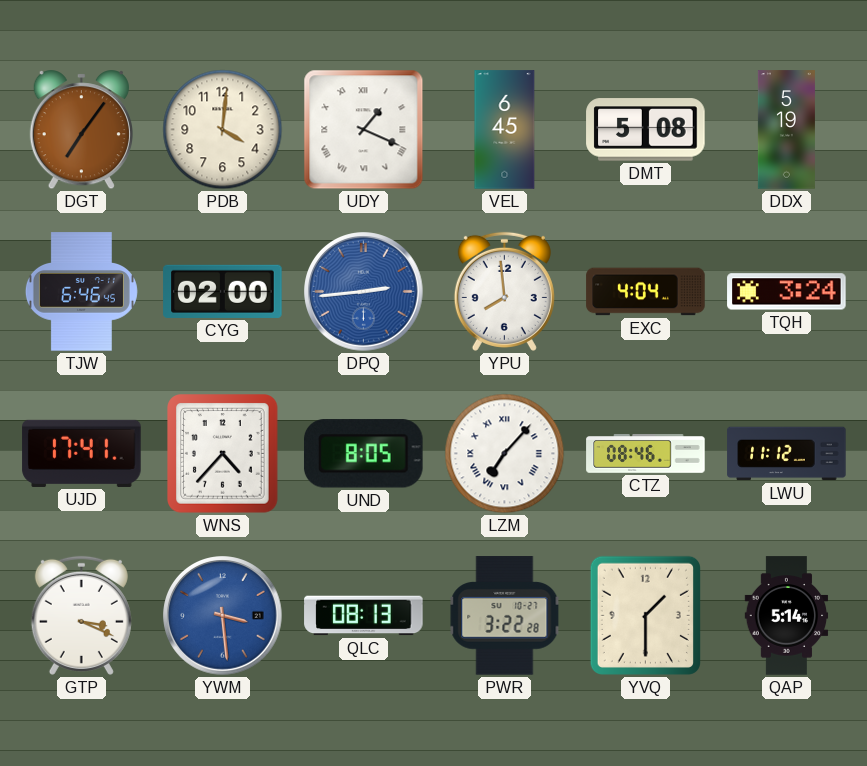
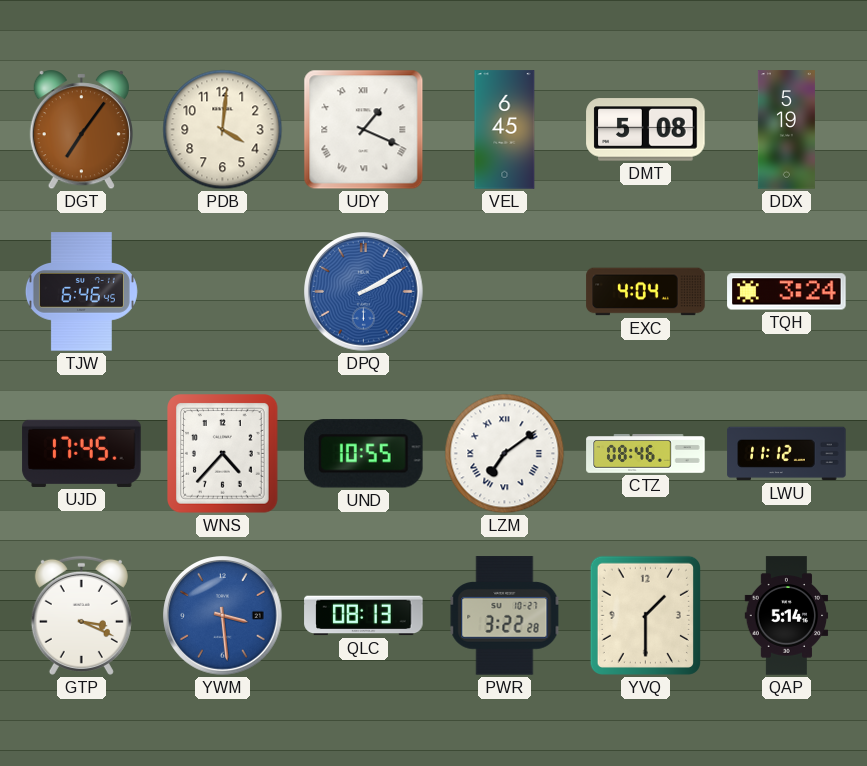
CYG: 02:00 -> none (223, 291)
DPQ: 2:44 -> 2:10 (364, 292)
YPU: 7:59 -> none (504, 291)
UJD: 17:41 -> 17:45 (82, 453)
UND: 8:05 -> 10:55 (364, 454)
LZM: 7:07 -> 7:09 (505, 454)
